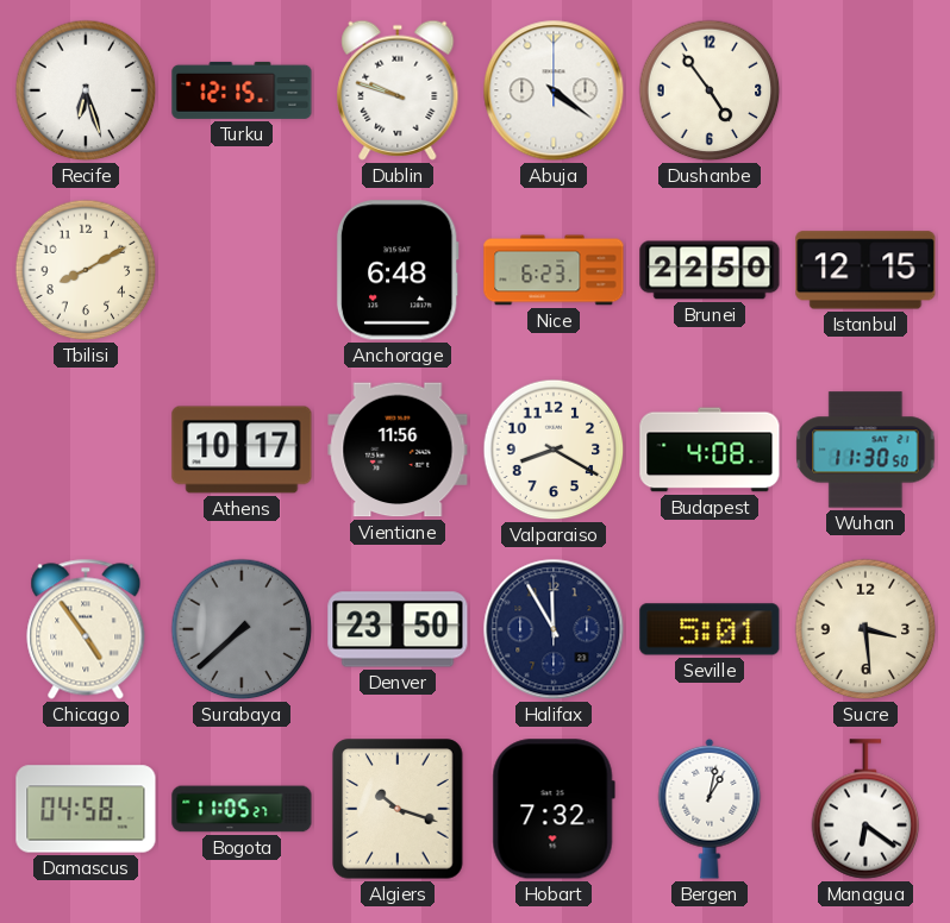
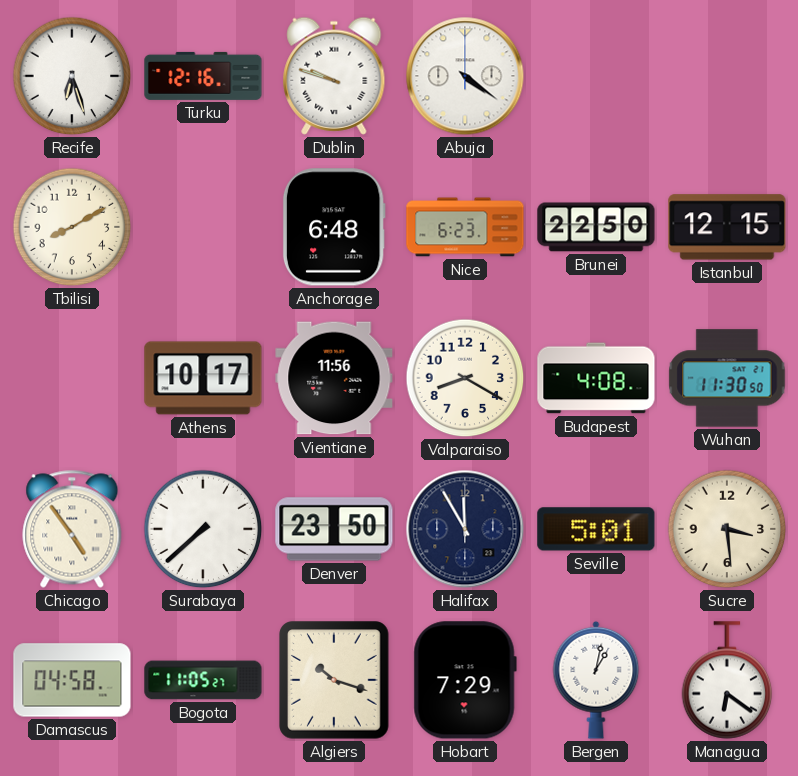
Turku: 12:15 -> 12:16 (203, 76)
Dushanbe: 4:54 -> none (710, 90)
Surabaya dial: grey -> white (203, 529)
Hobart: 7:32 -> 7:29 (465, 680)
